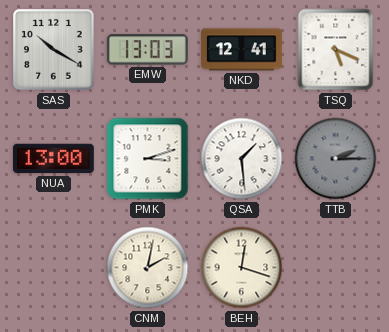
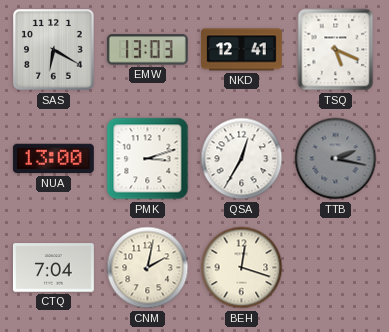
SAS: 10:20 -> 6:20 (54, 50)
QSA: 1:29 -> 12:35 (242, 159)
TTB: 2:15 -> 2:17 (336, 159)
CTQ: none -> 7:04 (53, 268)
